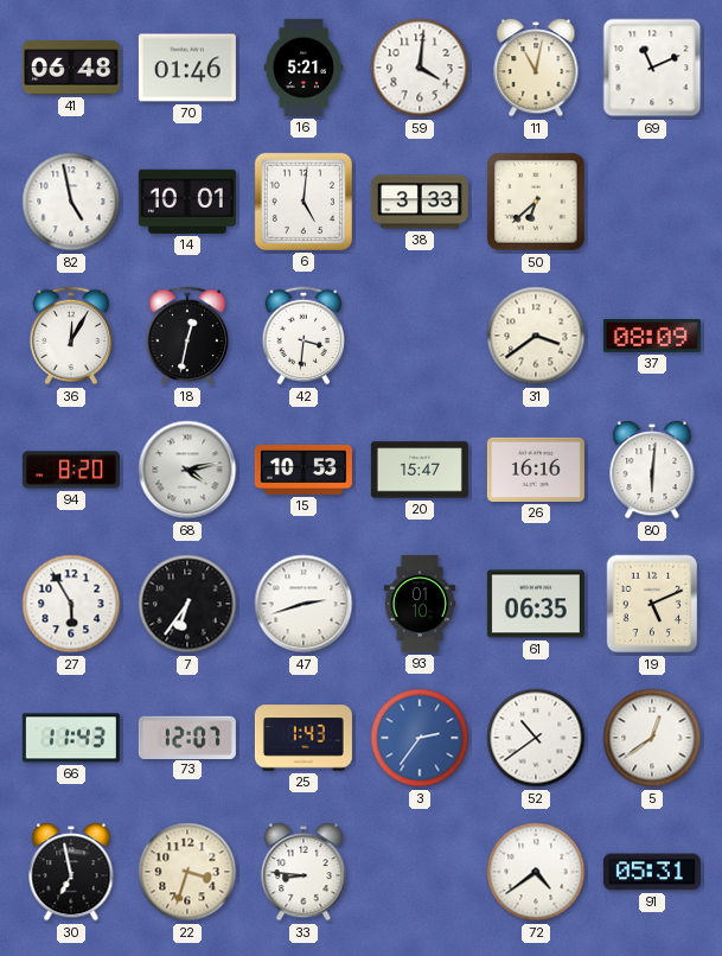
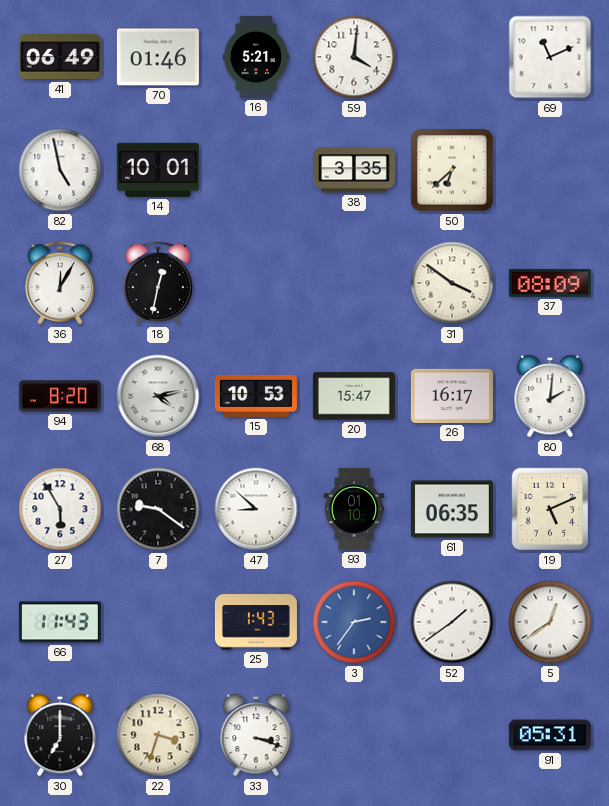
41: 06:48 -> 06:49 (60, 57)
11: 11:02 -> none (536, 69)
6: 5:01 -> none (304, 202)
38: 3:33 -> 3:35 (354, 170)
42: 3:31 -> none (304, 336)
31: 3:39 -> 3:51 (452, 283)
26: 16:16 -> 16:17 (452, 396)
80: 6:01 -> 2:01 (550, 397)
7: 6:36 -> 9:21 (158, 509)
47: 2:42 -> 8:52 (256, 509)
73: 12:07 -> none (187, 737)
52: 10:39 -> 1:39 (452, 622)
30: 6:58 -> 7:00 (60, 736)
33: 8:46 -> 3:18 (256, 736)
72: 4:39 -> none (536, 872)
